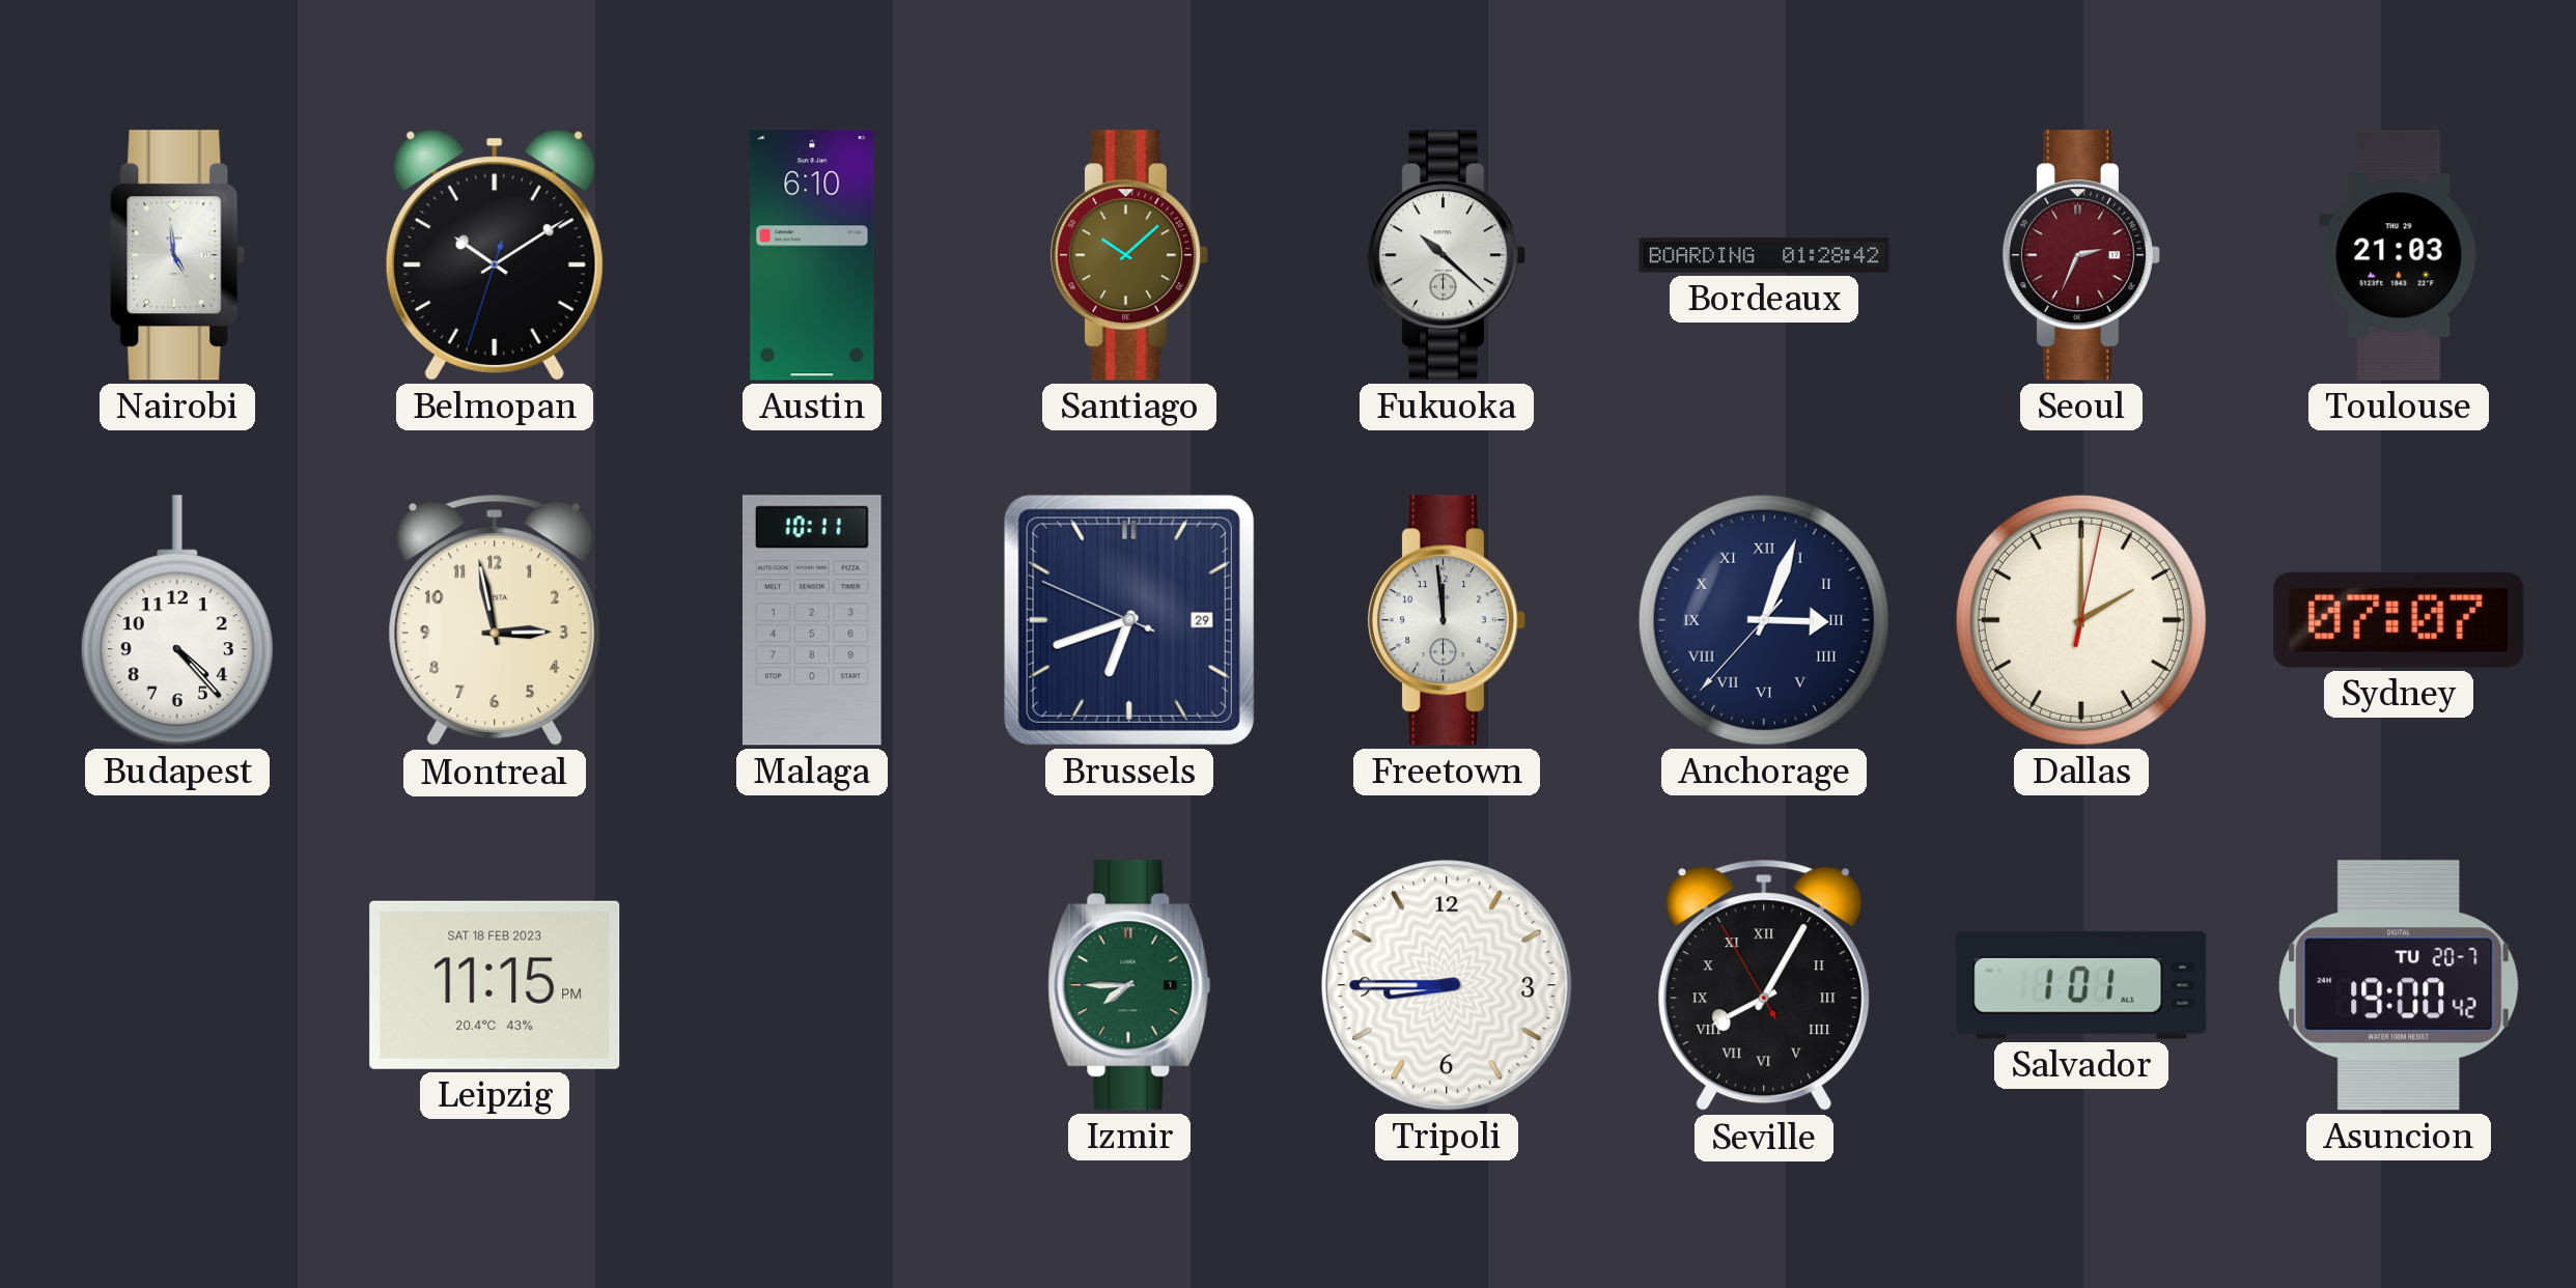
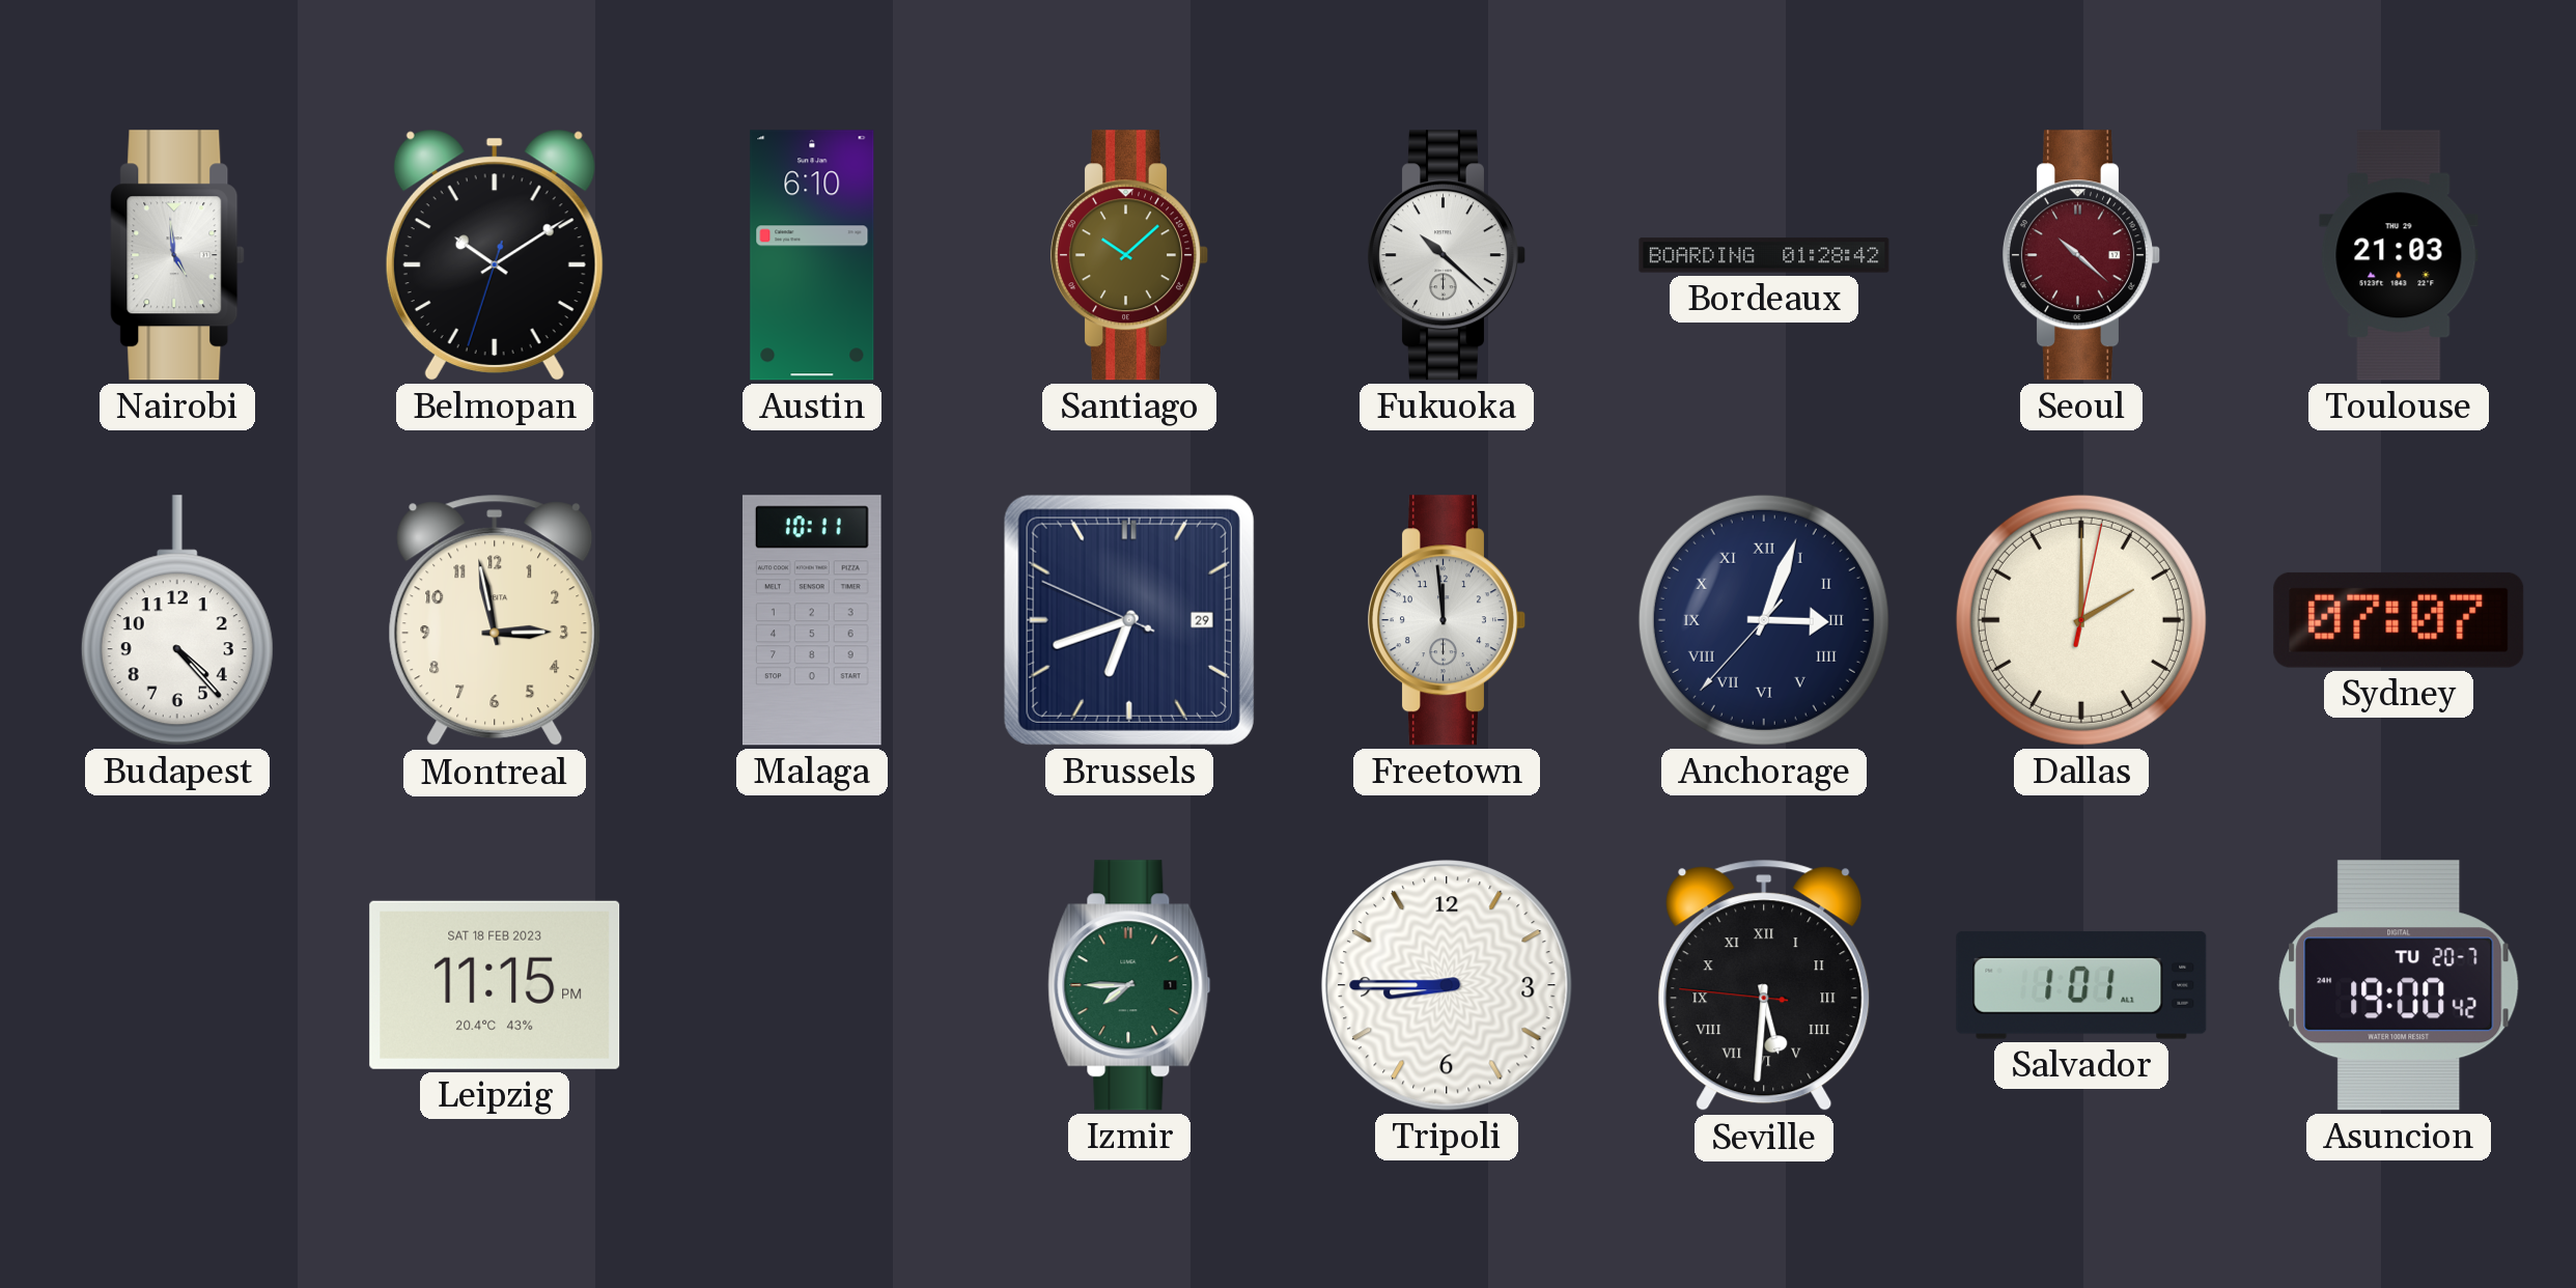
Seoul: 2:34 -> 10:22 (2081, 255)
Seville: 8:04 -> 5:30 (1764, 985)
